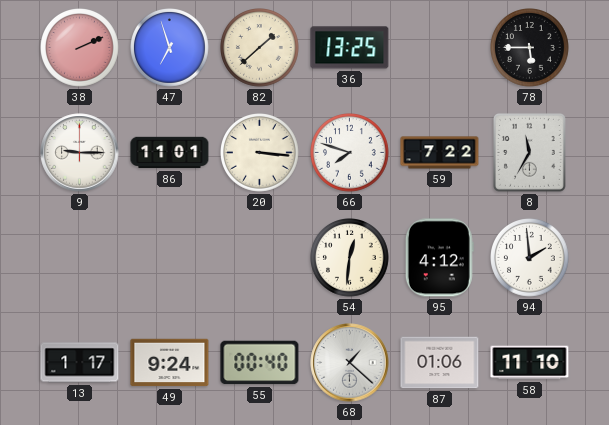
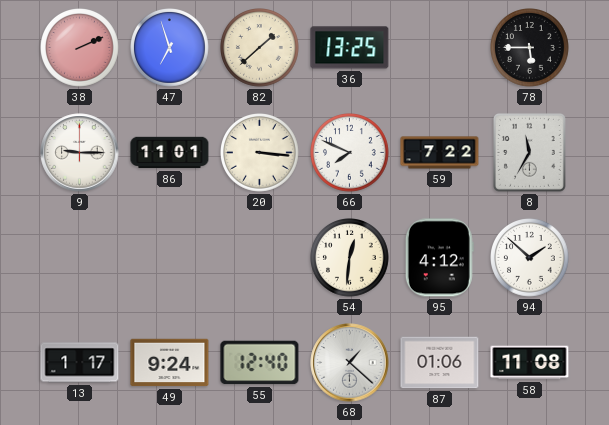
66: 7:48 -> 7:49 (350, 153)
94: 1:59 -> 1:52 (530, 258)
55: 00:40 -> 12:40 (260, 363)
58: 11:10 -> 11:08 (530, 363)
